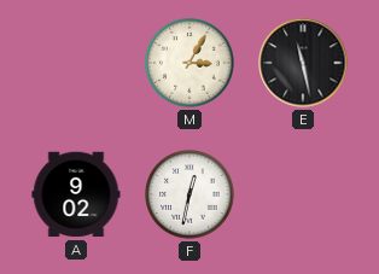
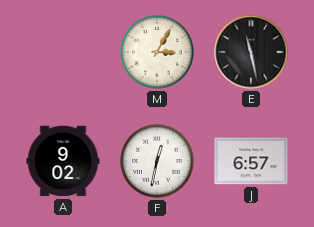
J: none -> 6:57 (251, 161)
